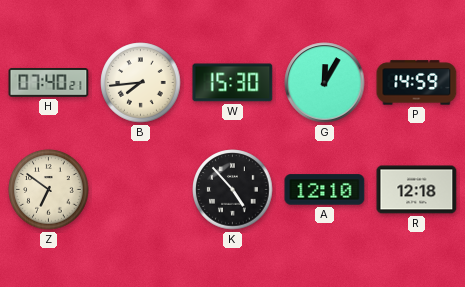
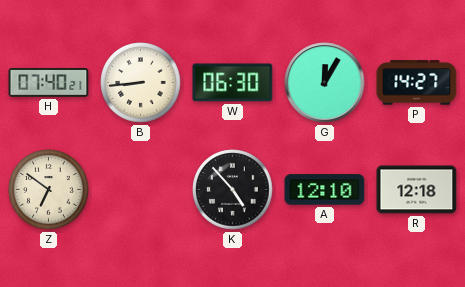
B: 7:44 -> 8:44 (141, 83)
W: 15:30 -> 06:30 (233, 83)
P: 14:59 -> 14:27 (417, 83)
